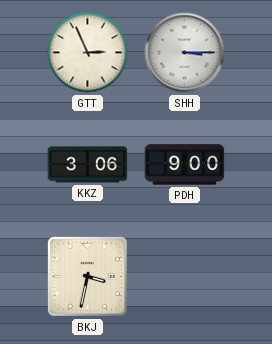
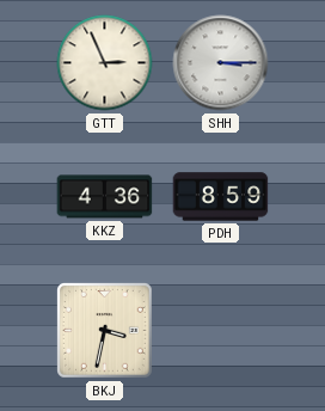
KKZ: 3:06 -> 4:36 (105, 197)
PDH: 9:00 -> 8:59 (221, 197)
